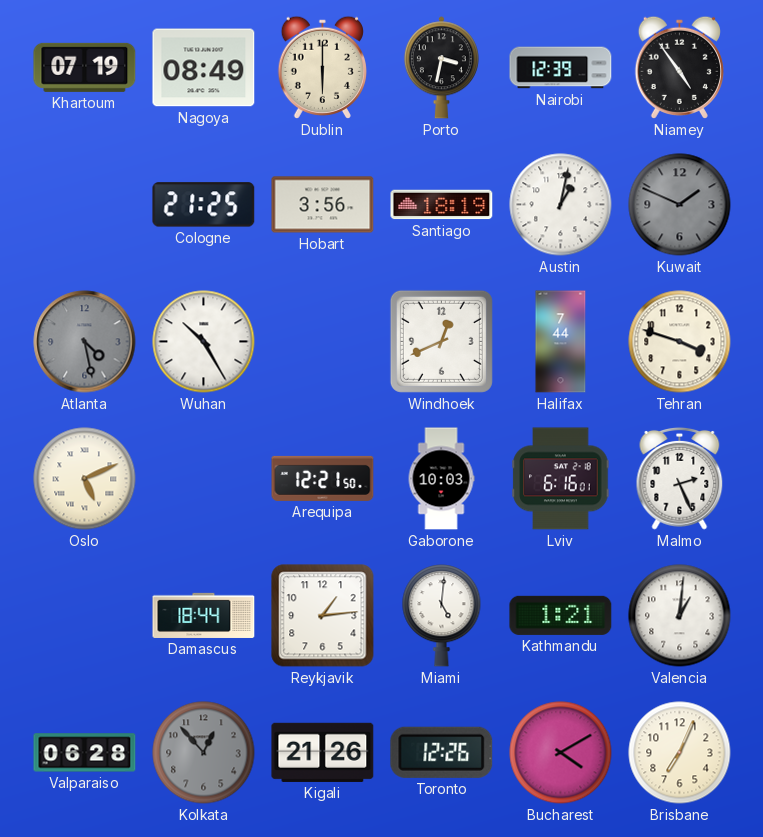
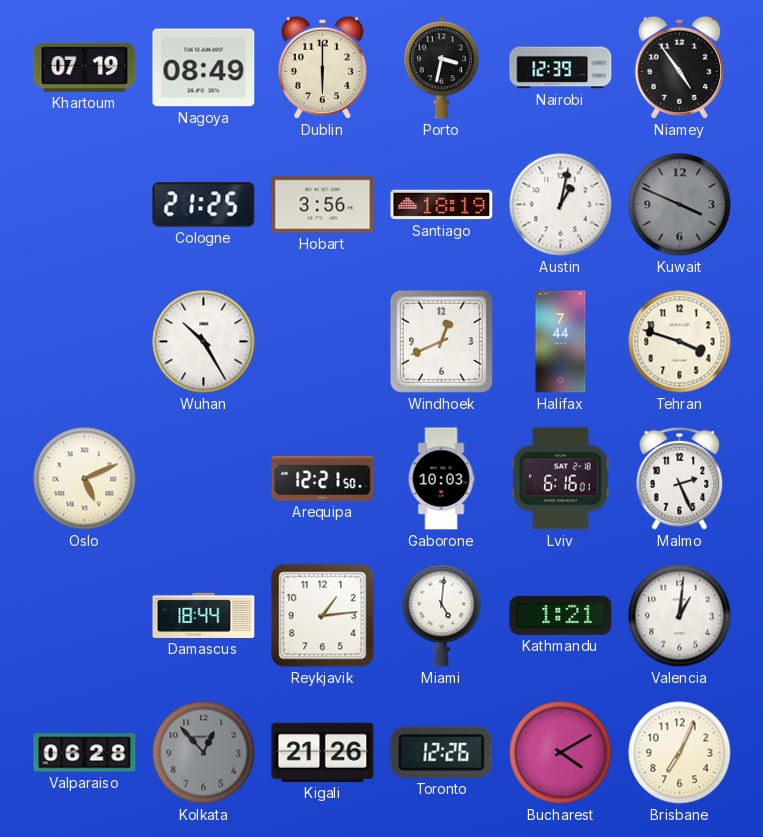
Kuwait: 1:49 -> 3:49 (680, 205)
Atlanta: 4:28 -> none (85, 342)
